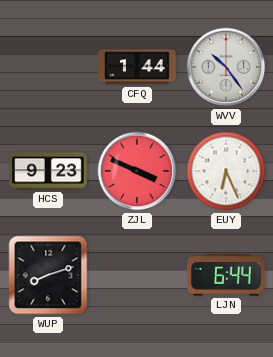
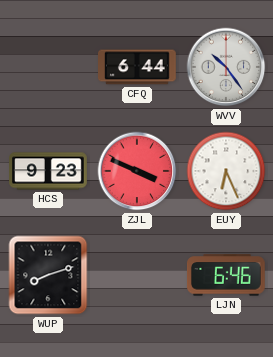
CFQ: 1:44 -> 6:44 (138, 67)
LJN: 6:44 -> 6:46 (226, 275)
